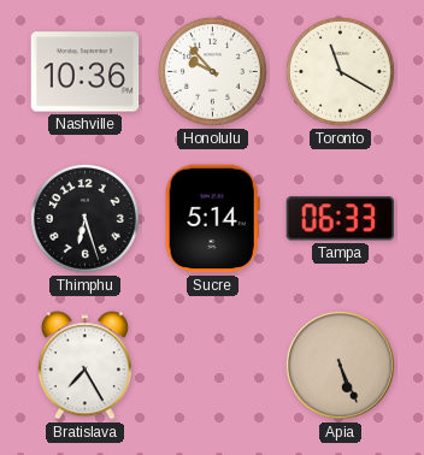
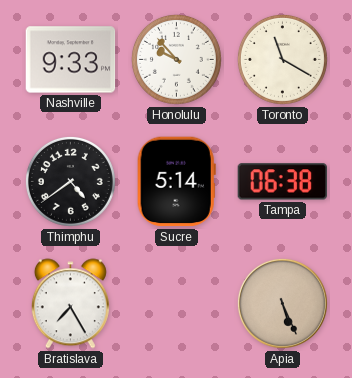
Nashville: 10:36 -> 9:33 (71, 60)
Thimphu: 6:27 -> 4:39 (70, 181)
Tampa: 06:33 -> 06:38 (282, 182)
